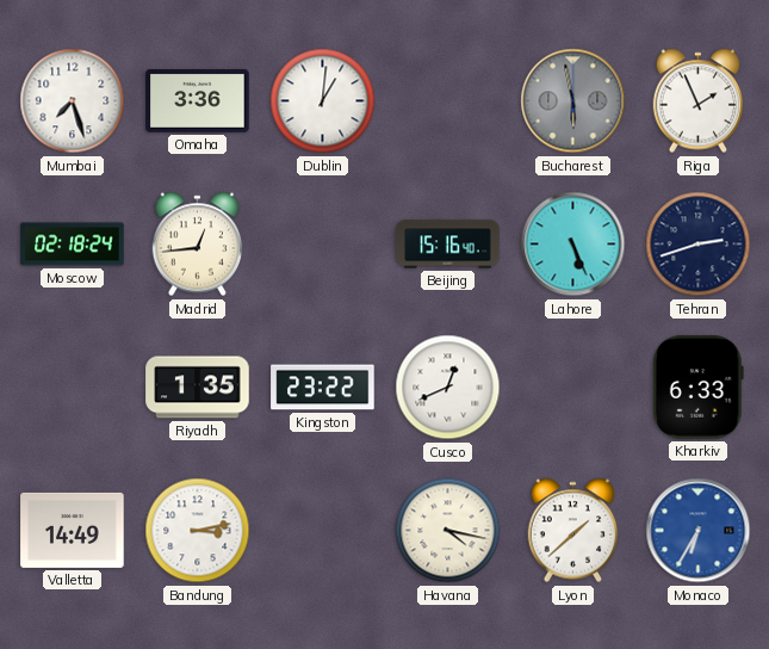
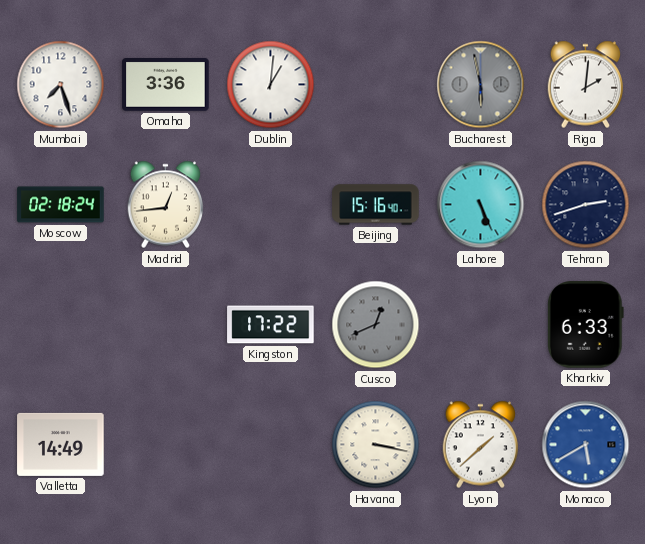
Riga: 1:56 -> 2:01 (586, 85)
Riyadh: 1:35 -> none (198, 388)
Kingston: 23:22 -> 17:22 (271, 325)
Cusco dial: white -> grey (376, 325)
Bandung: 3:13 -> none (198, 531)
Havana: 4:17 -> 3:17 (376, 445)
Monaco: 6:35 -> 5:40 (586, 445)
